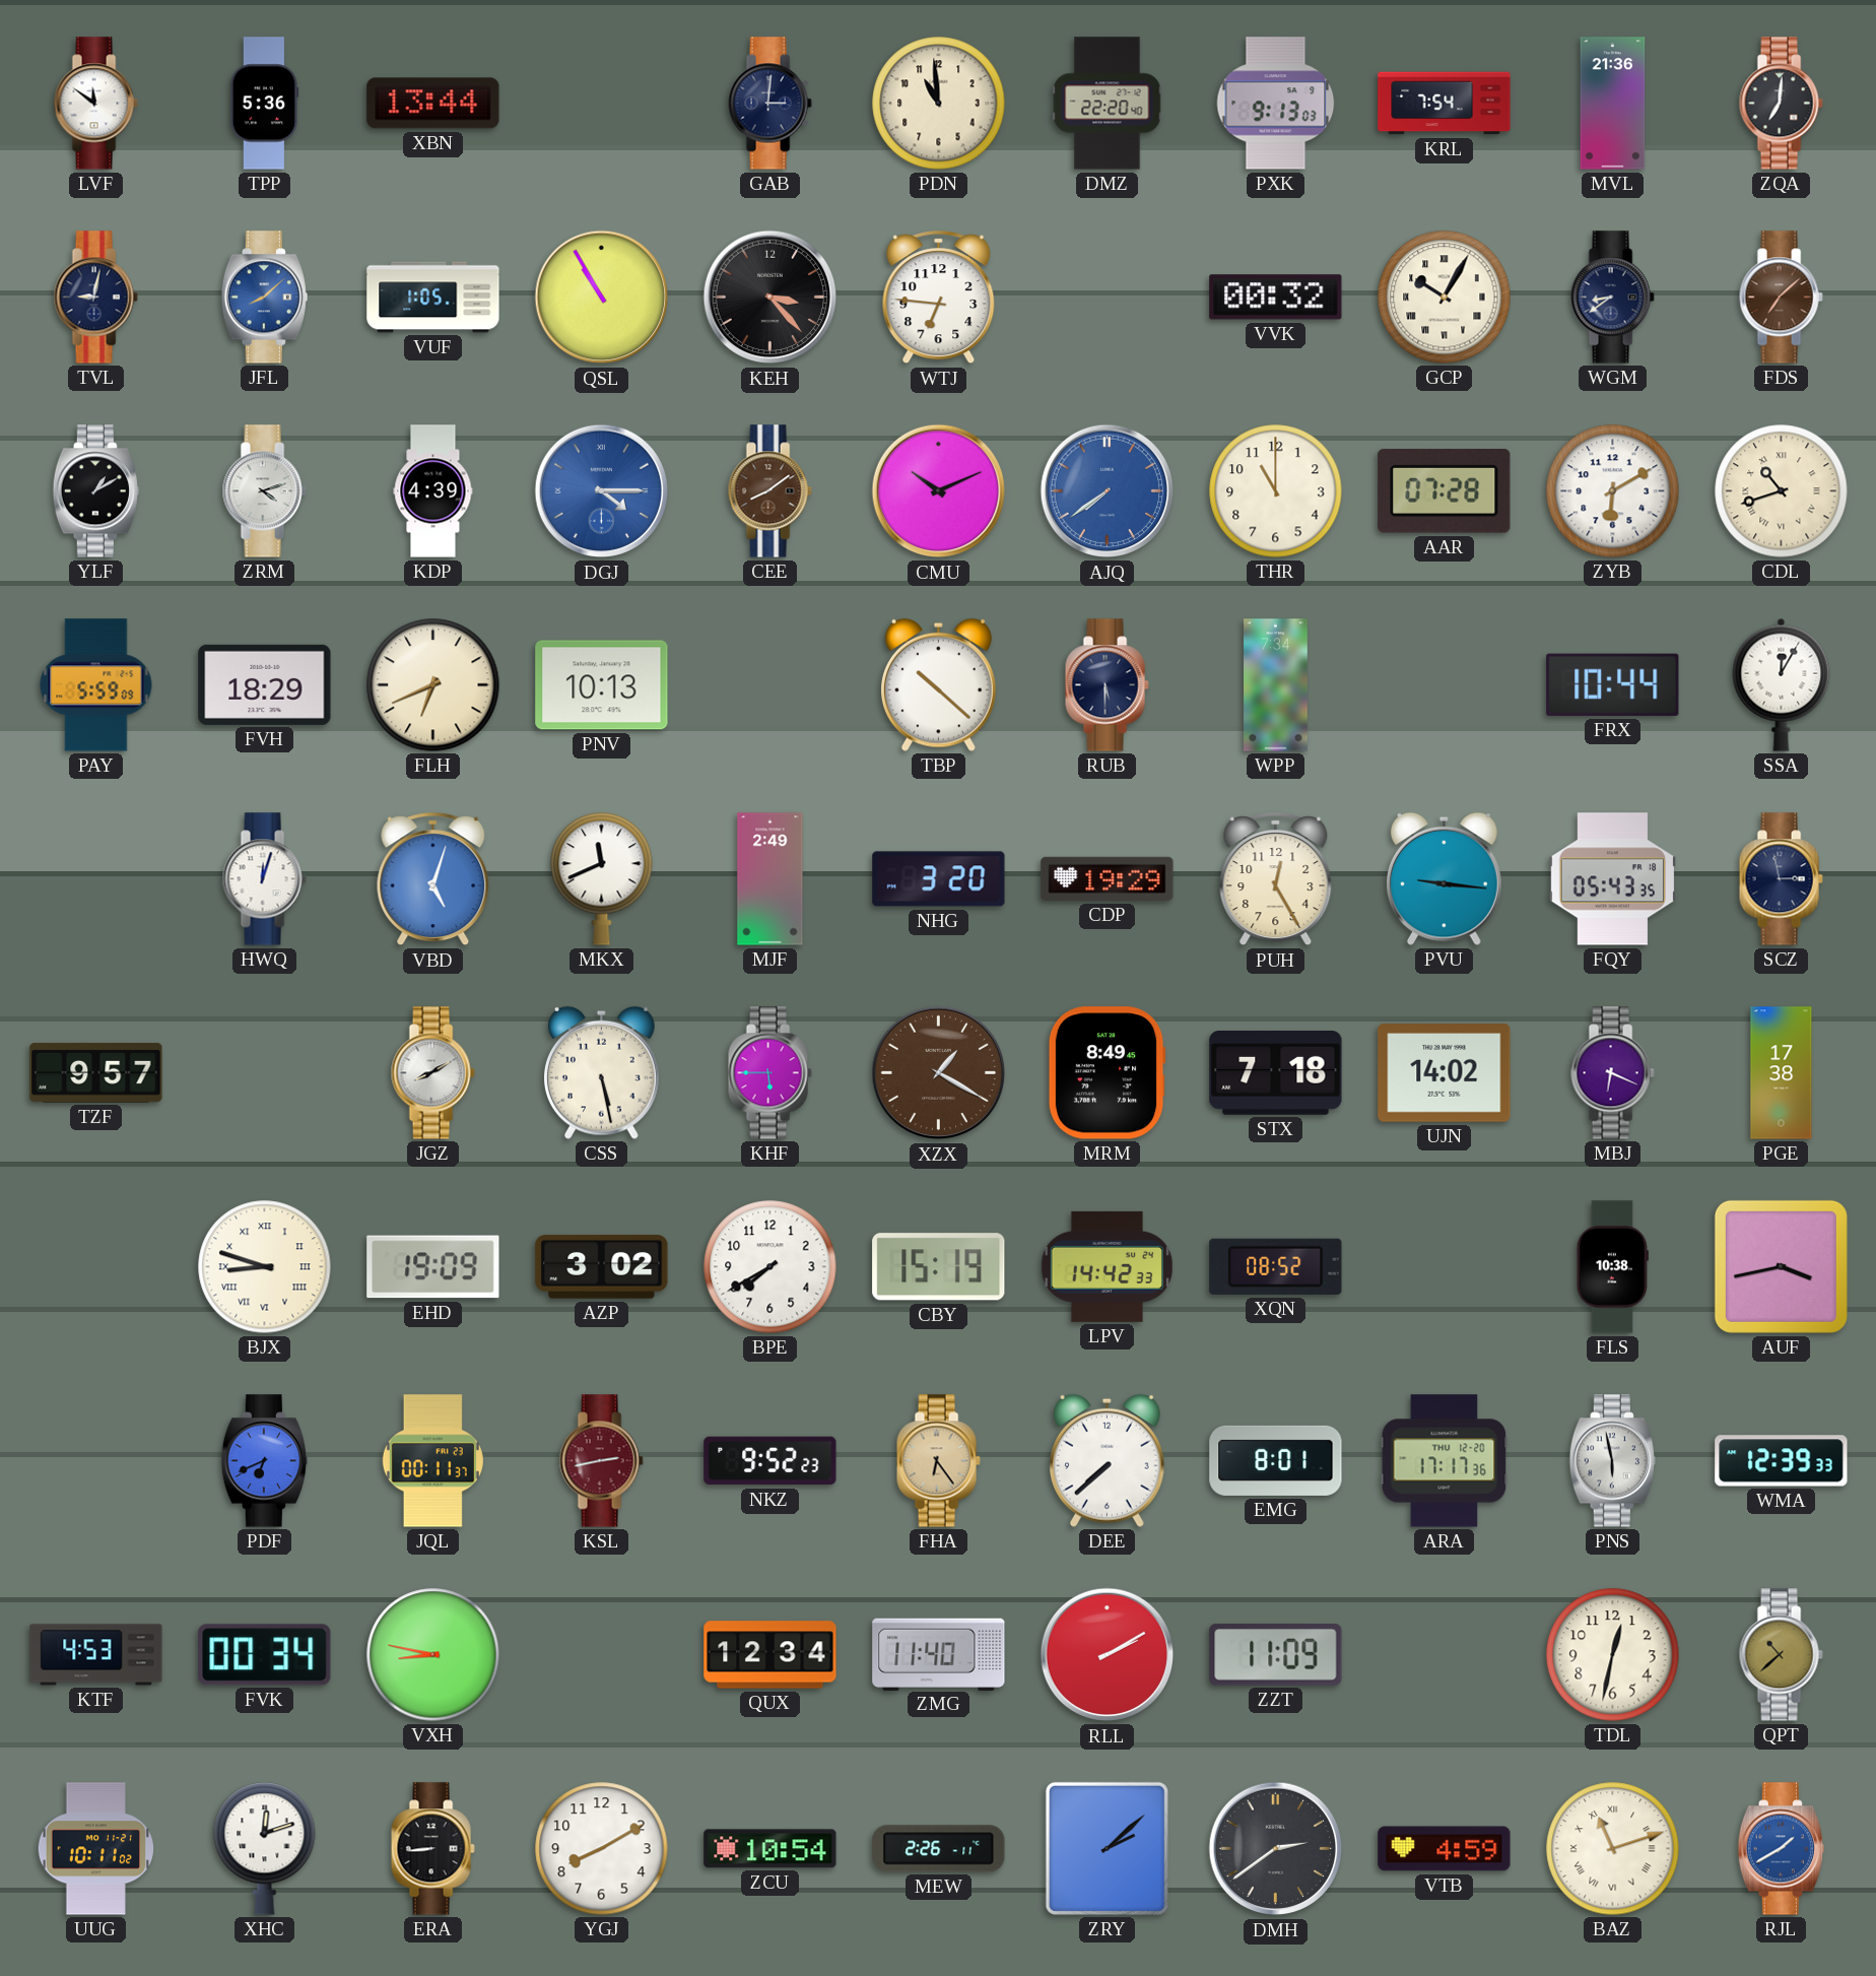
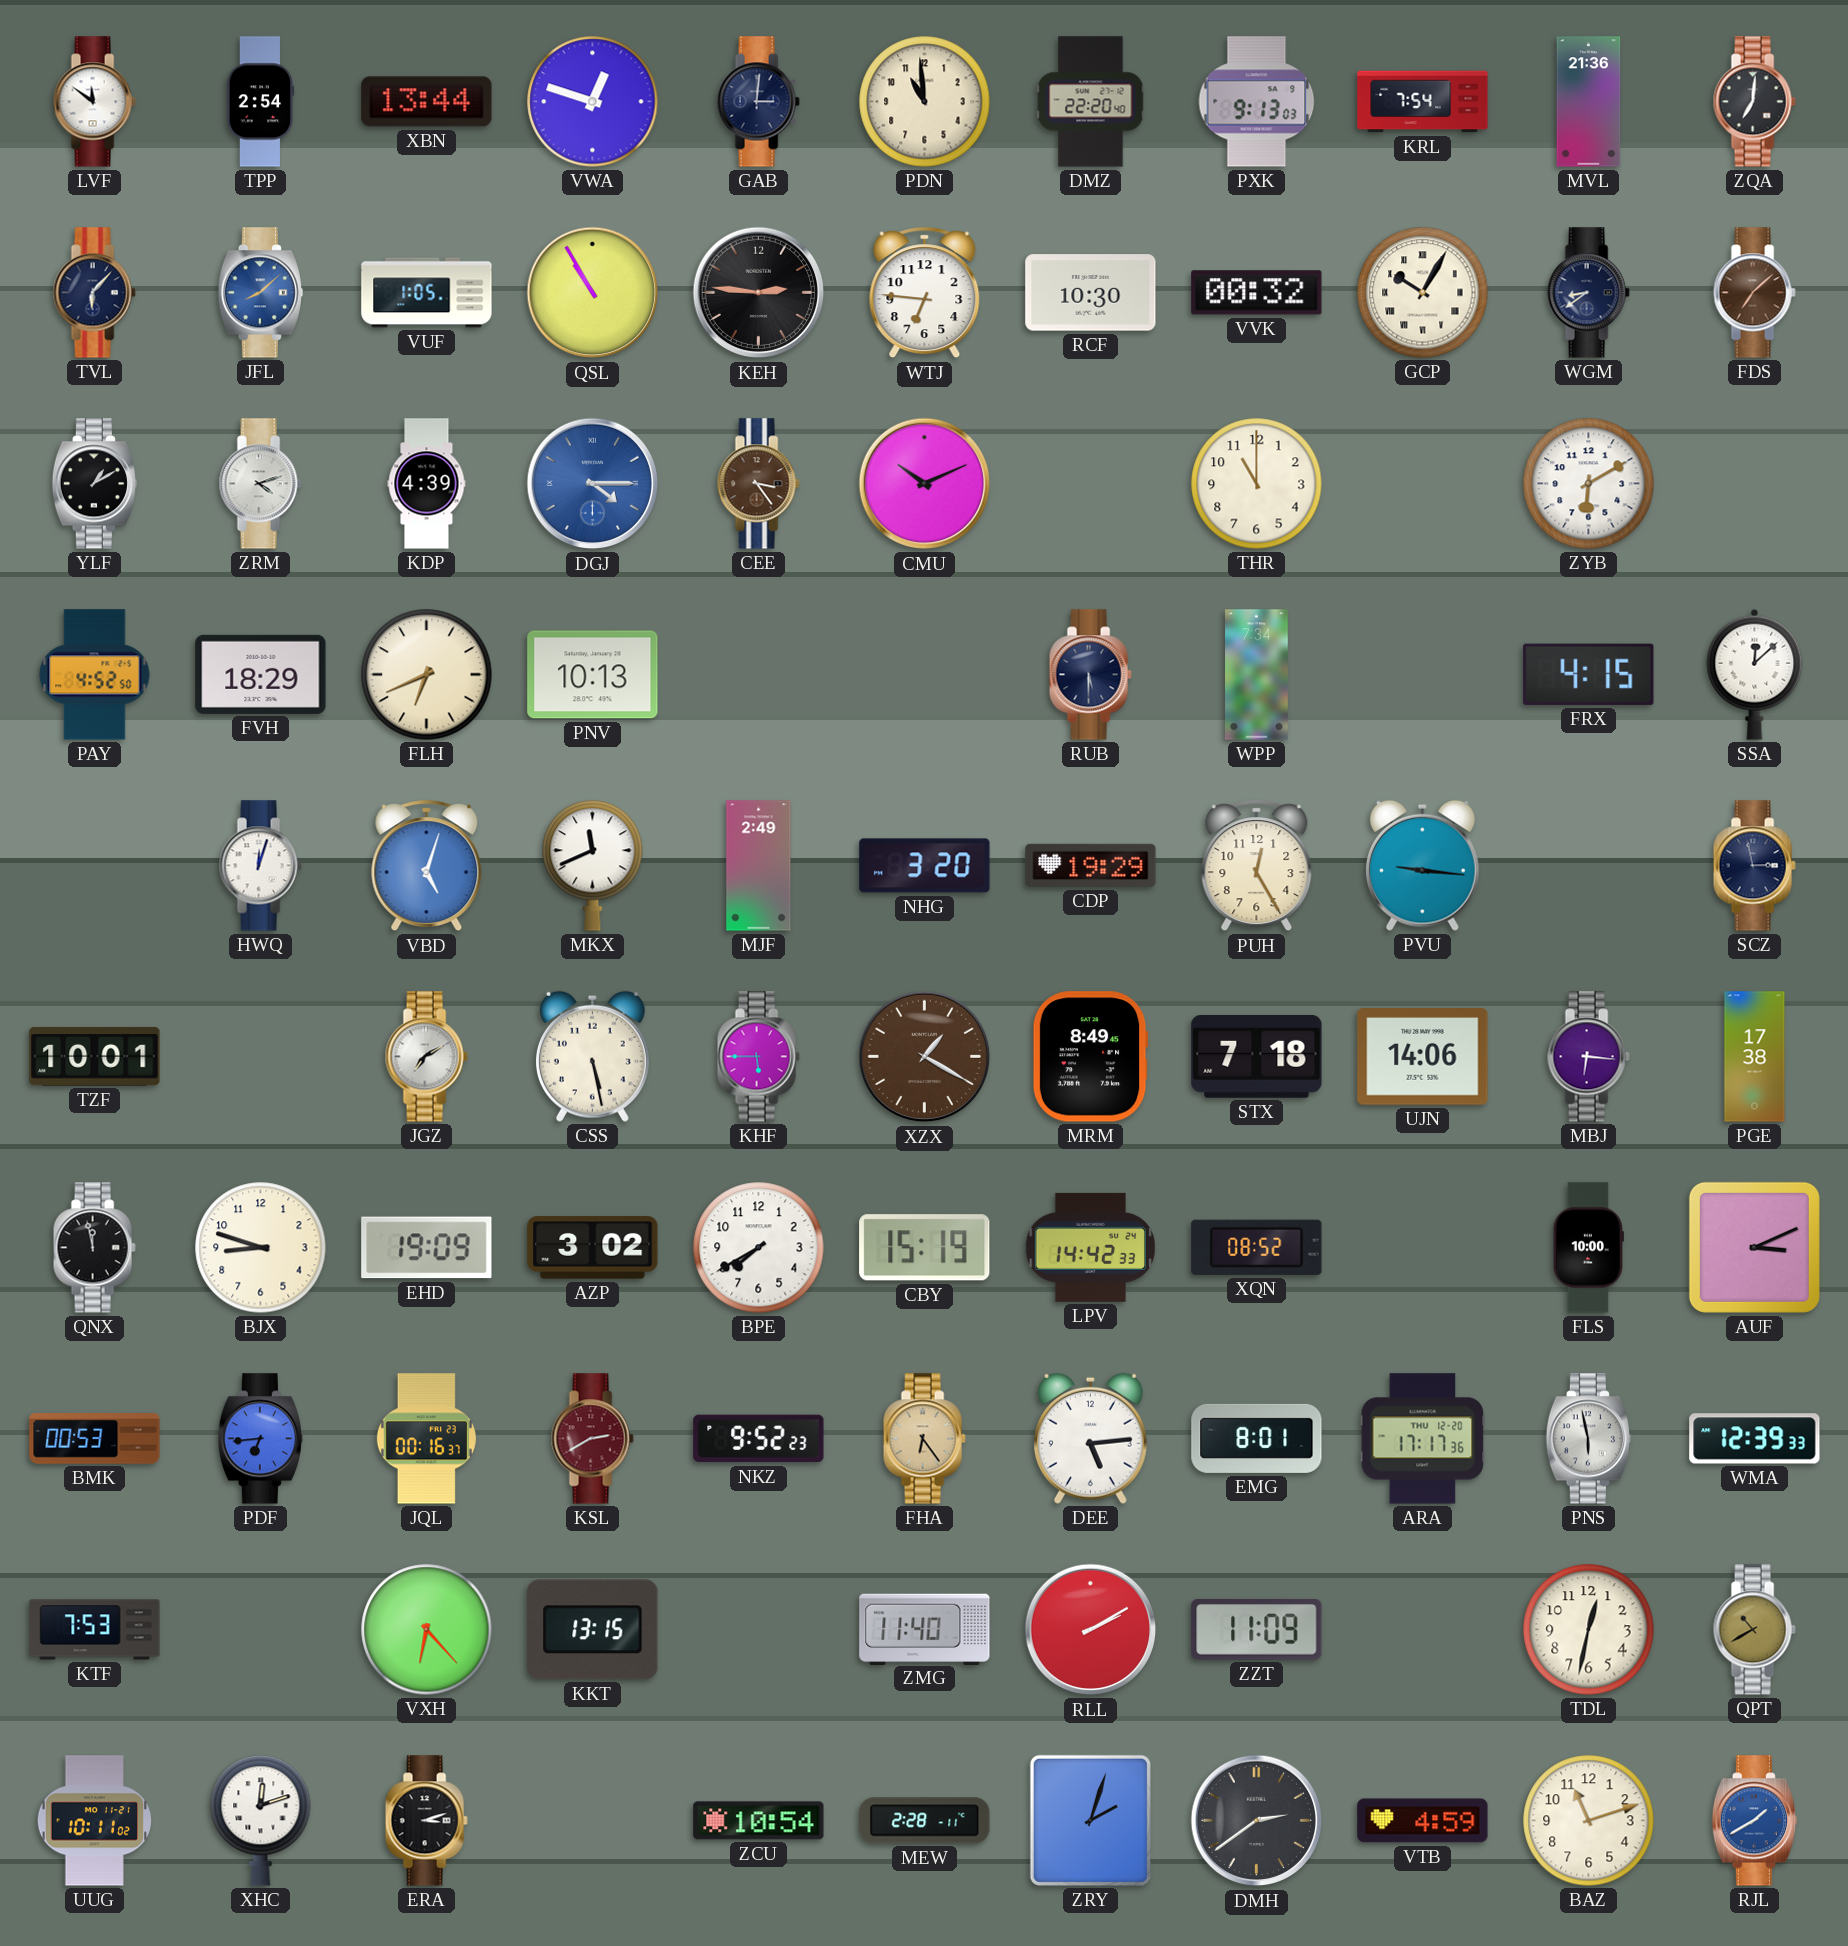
TPP: 5:36 -> 2:54 (261, 102)
VWA: none -> 12:48 (593, 102)
TVL: 9:02 -> 6:07 (94, 293)
KEH: 3:23 -> 2:46 (759, 293)
RCF: none -> 10:30 (1091, 293)
CEE: 8:09 -> 3:24 (758, 484)
AJQ: 7:39 -> none (1108, 491)
AAR: 07:28 -> none (1445, 490)
CDL: 10:42 -> none (1782, 491)
PAY: 5:59 -> 4:52 (95, 675)
TBP: 10:22 -> none (938, 684)
FRX: 10:44 -> 4:15 (1589, 674)
SSA: 12:05 -> 12:08 (1755, 674)
FQY: 05:43 -> none (1612, 879)
TZF: 9:57 -> 10:01 (95, 1056)
JGZ: 8:10 -> 7:10 (426, 1057)
UJN: 14:02 -> 14:06 (1423, 1057)
MBJ: 6:19 -> 6:16 (1588, 1057)
QNX: none -> 11:58 (94, 1248)
BJX numerals: Roman -> Arabic (261, 1248)
FLS: 10:38 -> 10:00 (1588, 1248)
AUF: 3:43 -> 3:11 (1754, 1247)
BMK: none -> 00:53 (95, 1439)
PDF: 6:41 -> 6:44 (260, 1439)
JQL: 00:11 -> 00:16 (426, 1439)
KSL: 2:43 -> 2:40 (592, 1439)
DEE: 7:38 -> 5:14 (1090, 1438)
KTF: 4:53 -> 7:53 (95, 1630)
FVK: 00:34 -> none (265, 1655)
VXH: 8:47 -> 6:23 (427, 1630)
KKT: none -> 13:15 (593, 1630)
QUX: 12:34 -> none (770, 1655)
QPT: 10:38 -> 10:40 (1754, 1630)
ERA: 8:44 -> 3:12 (426, 1821)
YGJ: 8:10 -> none (602, 1849)
MEW: 2:26 -> 2:28 (925, 1821)
ZRY: 2:08 -> 2:03 (1090, 1820)
BAZ numerals: Roman -> Arabic (1589, 1821)
